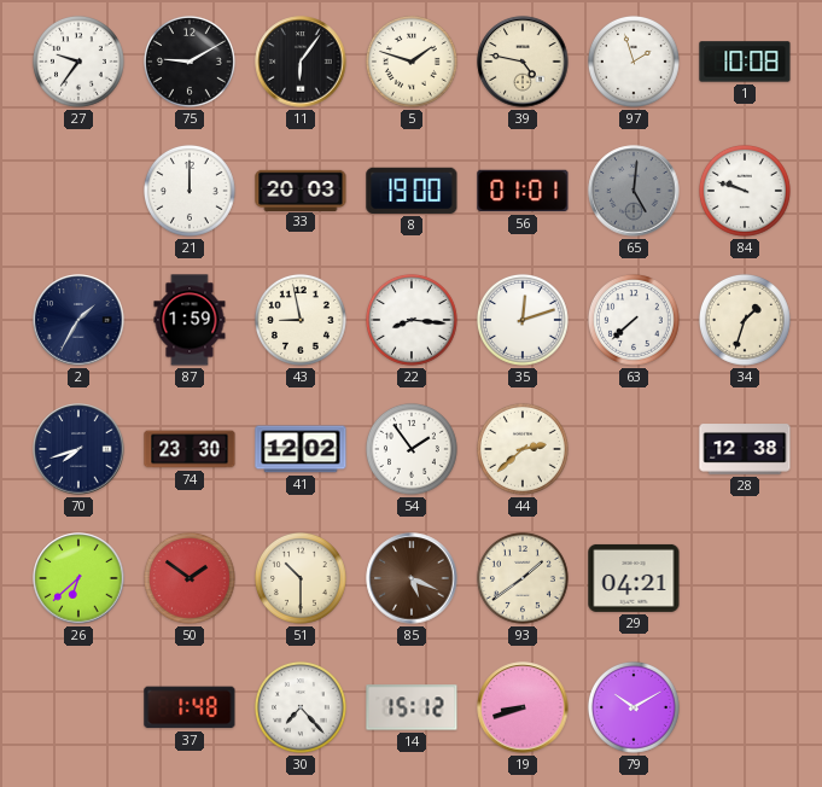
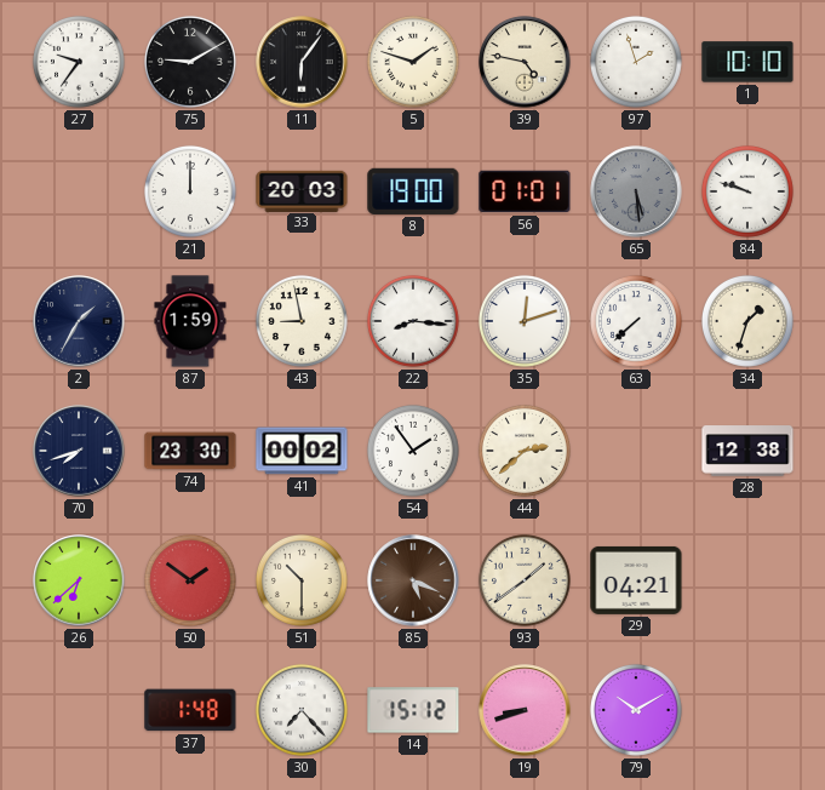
1: 10:08 -> 10:10 (747, 62)
65: 5:01 -> 5:29 (636, 191)
41: 12:02 -> 00:02 (302, 451)
